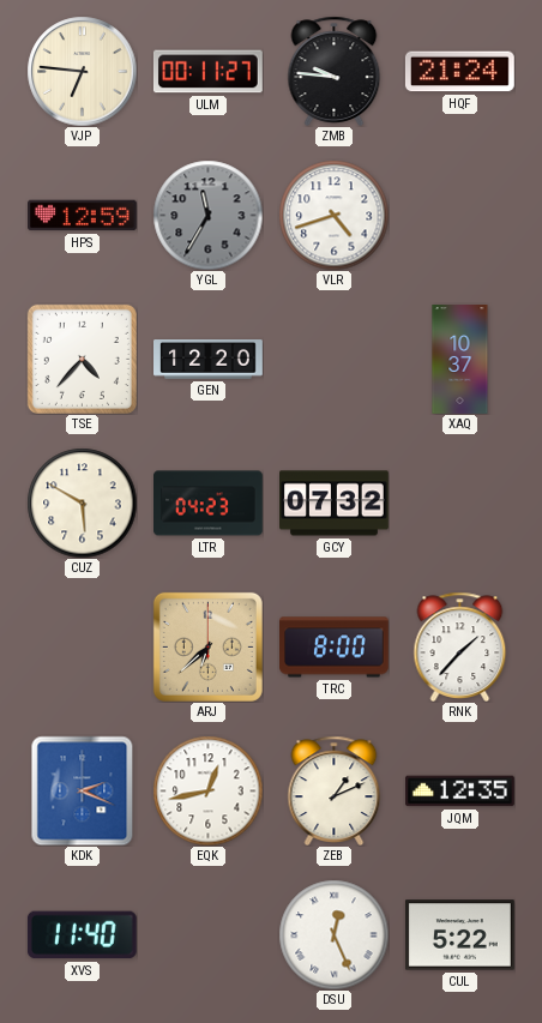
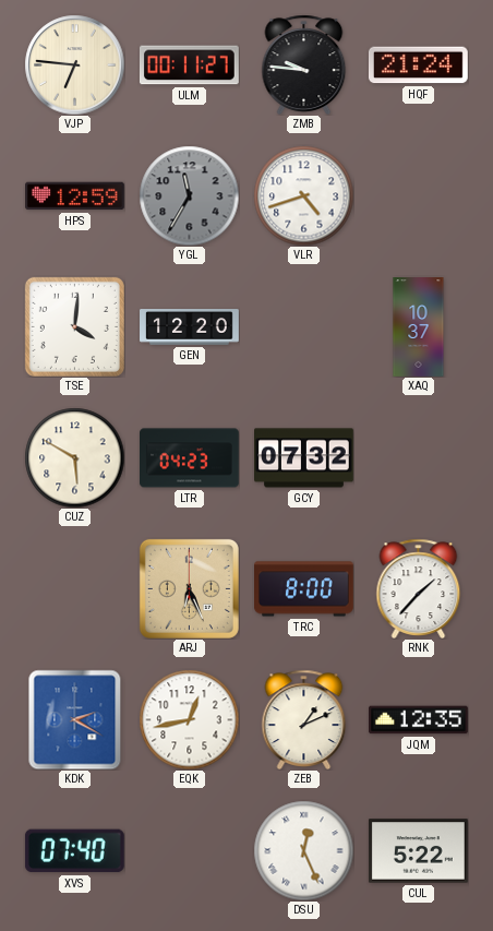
TSE: 4:37 -> 4:01 (74, 326)
ARJ: 6:38 -> 6:26 (189, 588)
KDK: 2:19 -> 2:20 (75, 719)
XVS: 11:40 -> 07:40 (74, 851)
